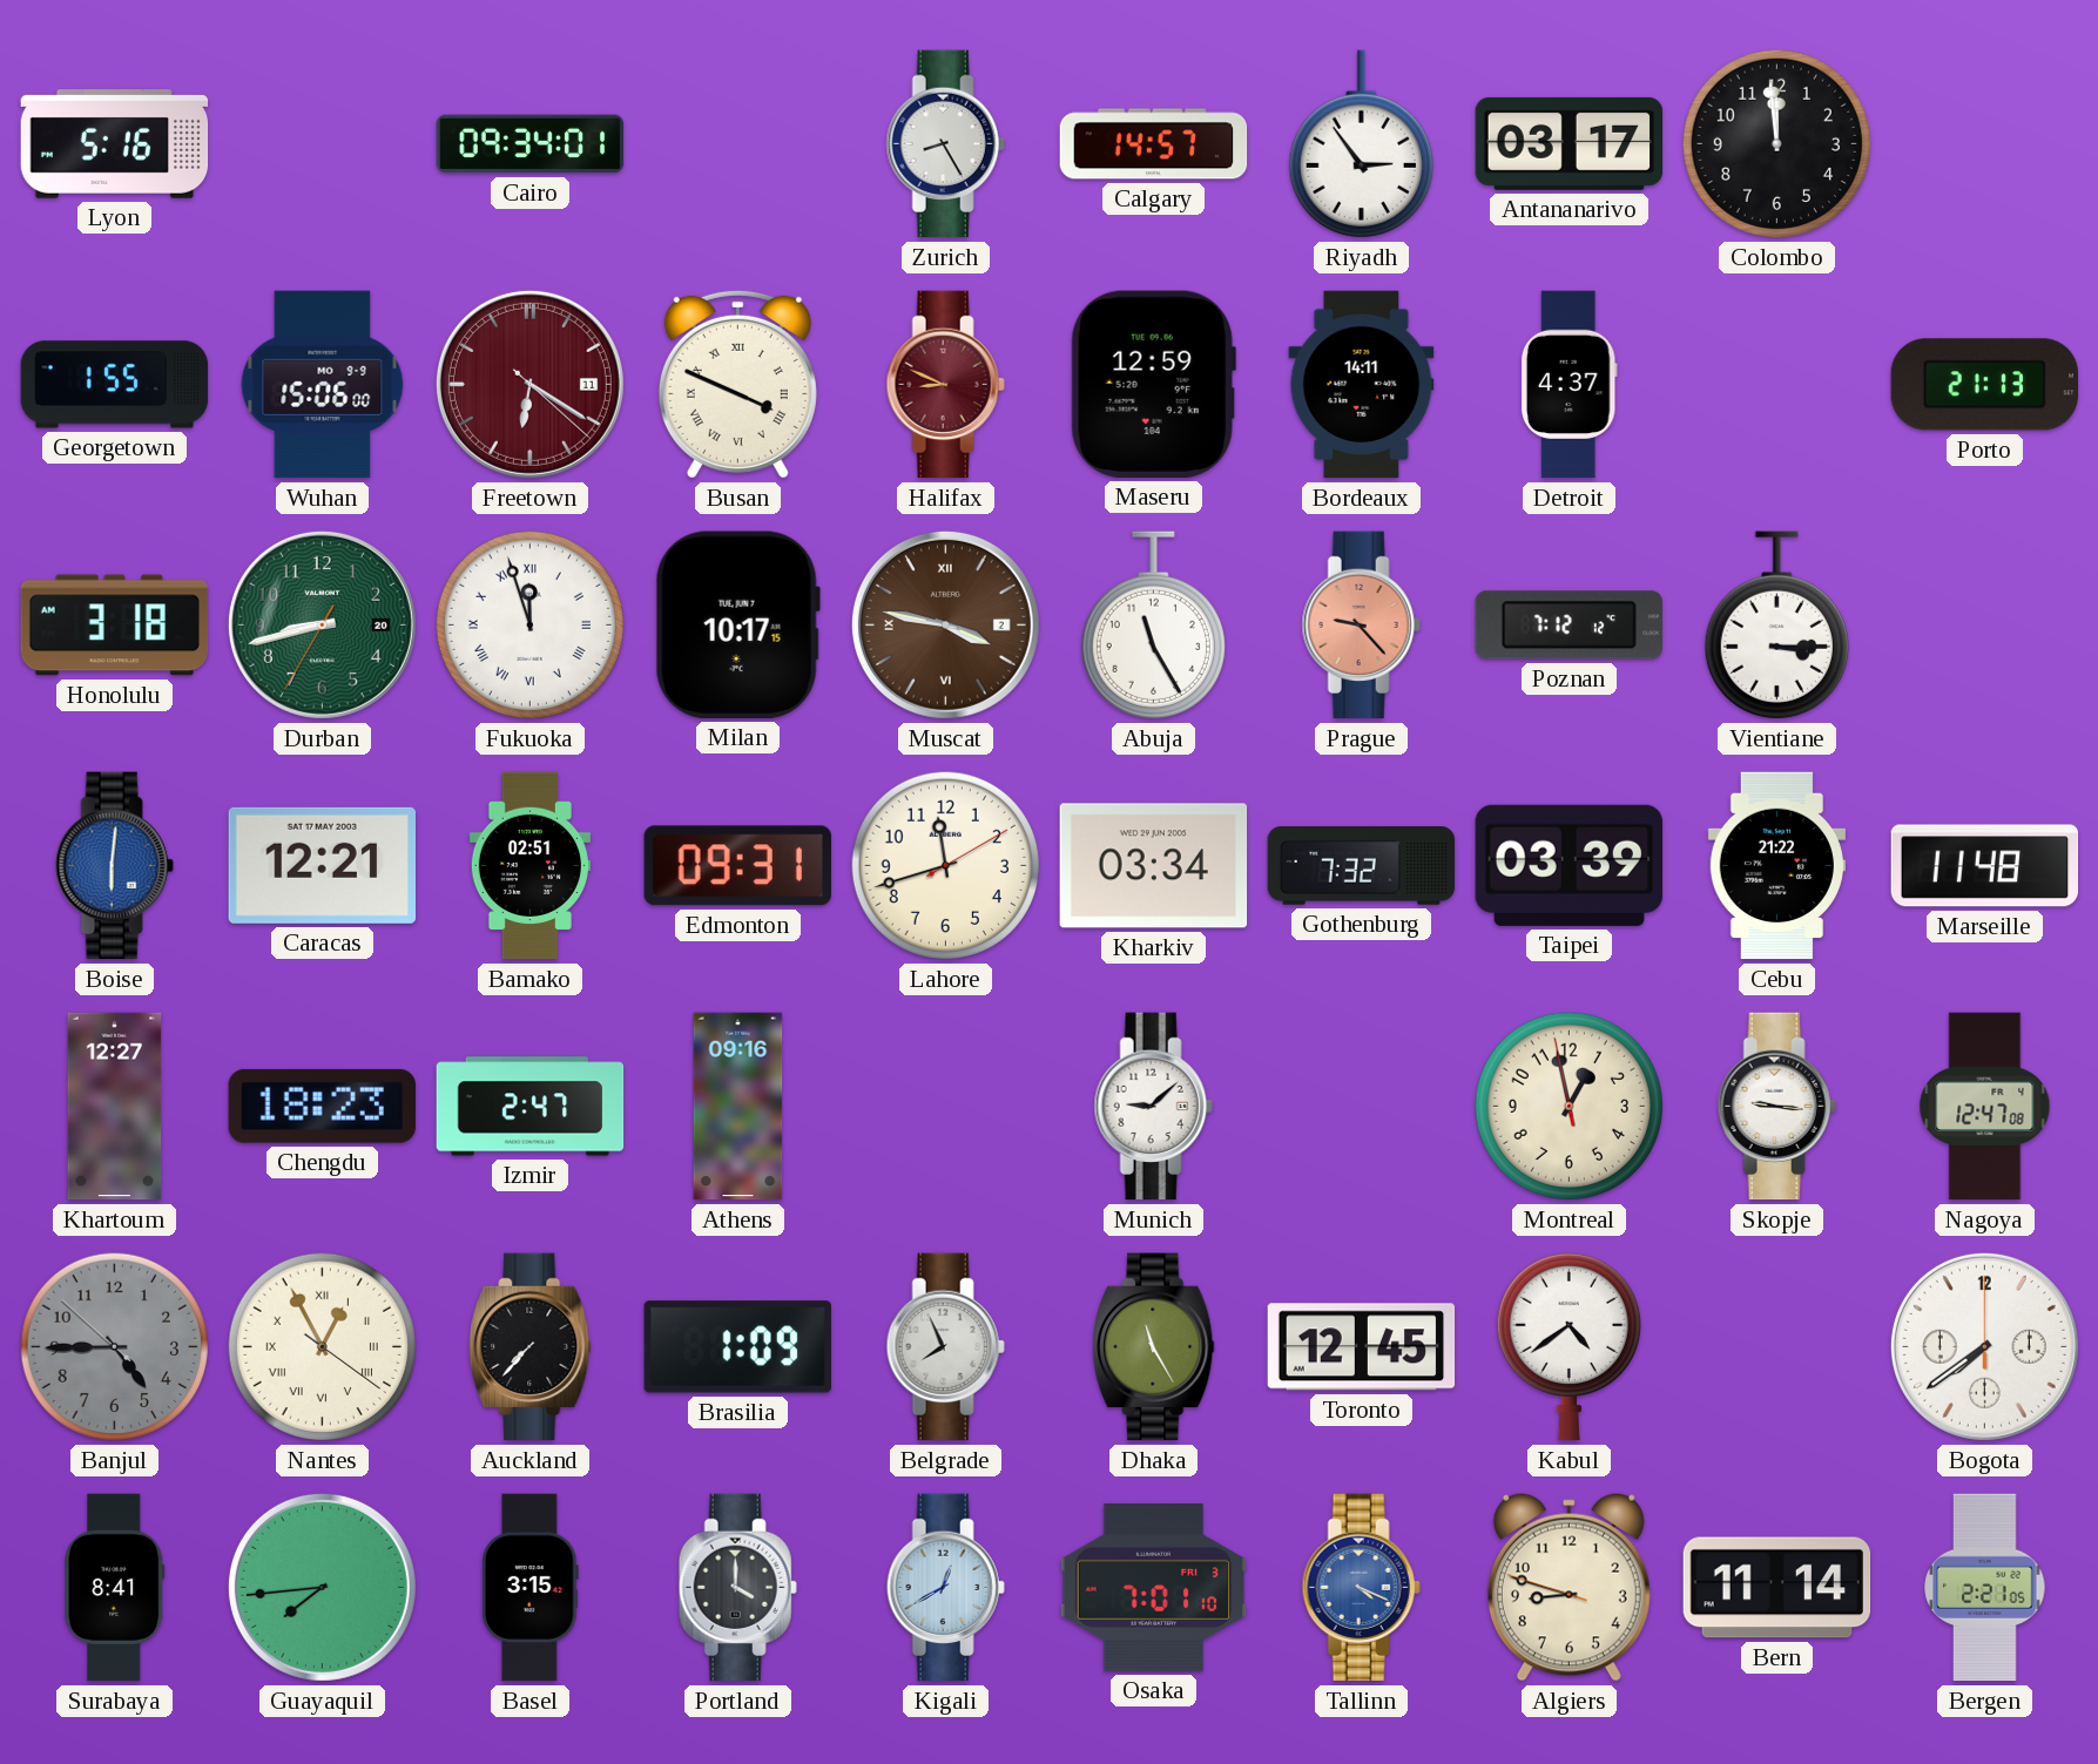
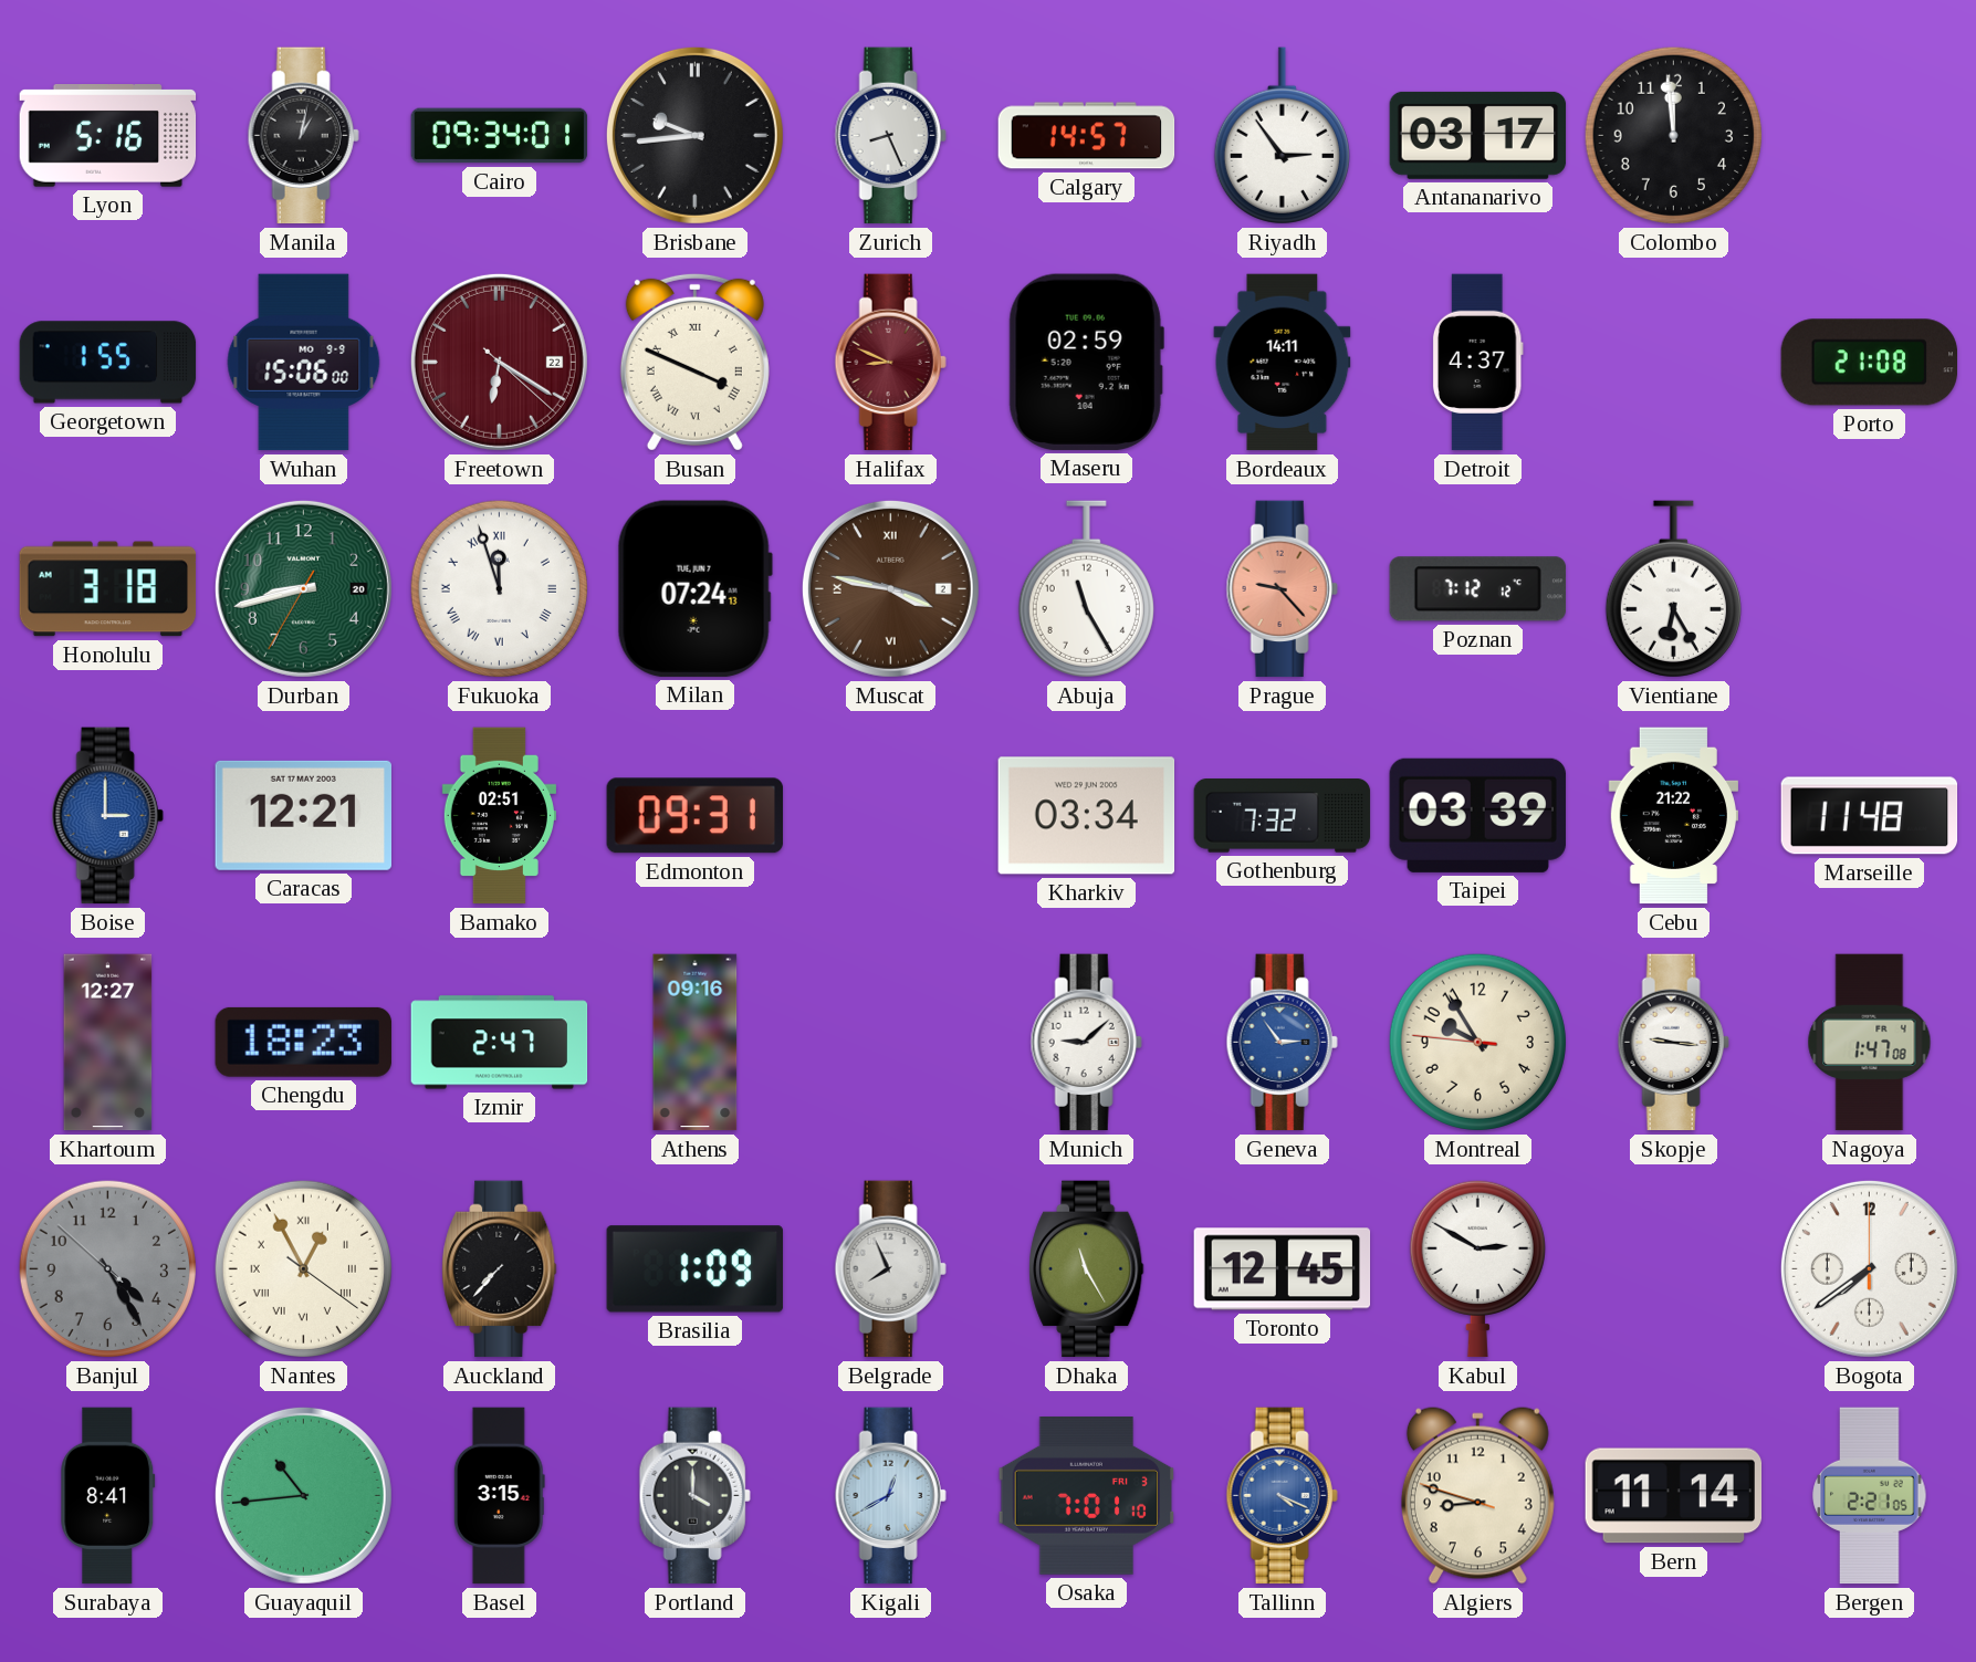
Manila: none -> 1:02 (303, 136)
Brisbane: none -> 9:44 (694, 135)
Zurich: 8:25 -> 8:26 (890, 136)
Freetown date: 11 -> 22 (499, 362)
Maseru: 12:59 -> 02:59 (1086, 362)
Porto: 21:13 -> 21:08 (1870, 363)
Milan: 10:17 -> 07:24 (694, 588)
Vientiane: 3:15 -> 6:25 (1673, 589)
Boise: 6:01 -> 3:00 (107, 816)
Lahore: 11:42 -> none (945, 865)
Geneva: none -> 2:54 (1282, 1043)
Montreal: 12:57 -> 9:54 (1477, 1042)
Nagoya: 12:47 -> 1:47 (1870, 1043)
Banjul: 4:44 -> 4:24 (107, 1268)
Kabul: 4:39 -> 2:50 (1477, 1268)
Guayaquil: 7:44 -> 10:44 (303, 1495)
